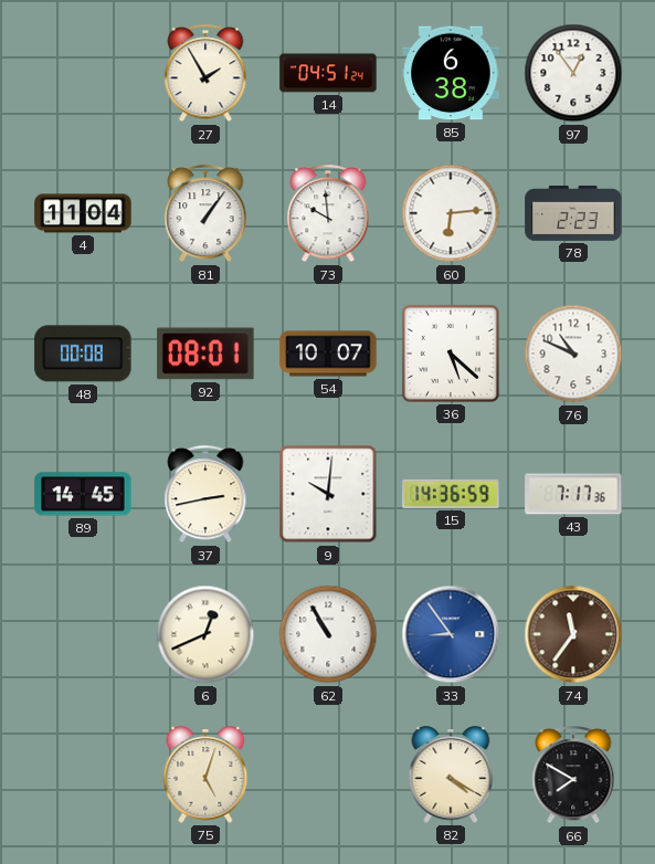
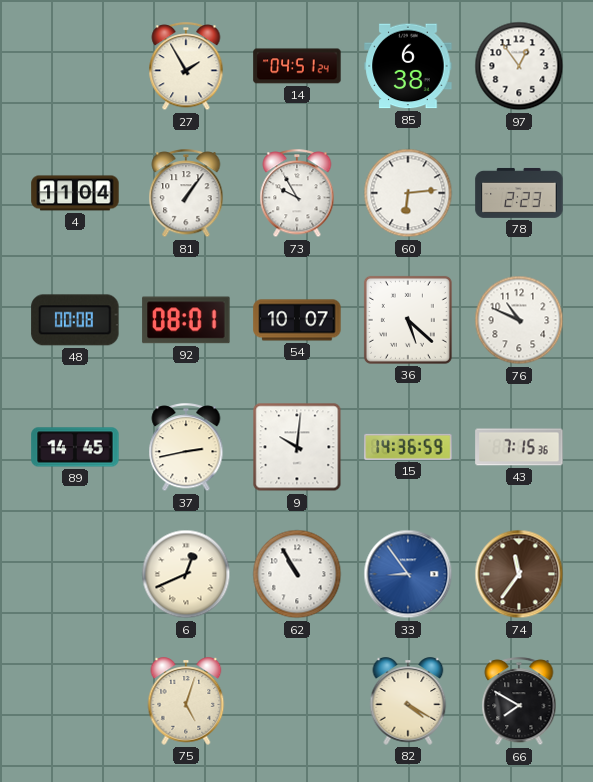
73: 9:59 -> 9:55 (297, 194)
43: 7:17 -> 7:15 (519, 447)
